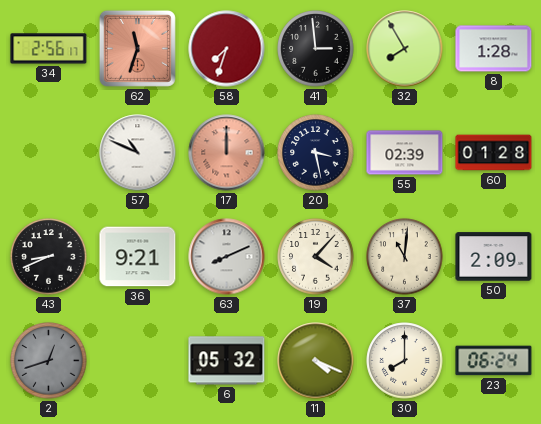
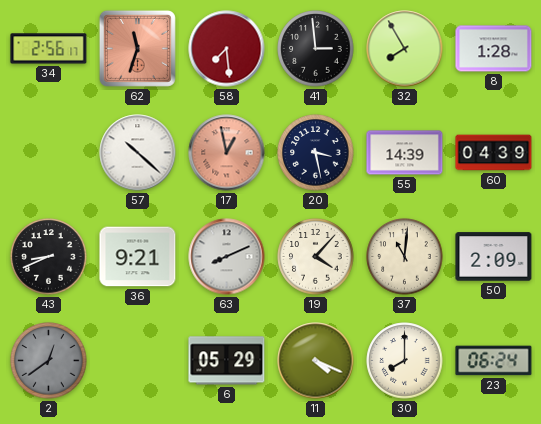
58: 7:33 -> 7:29 (227, 49)
57: 10:49 -> 10:22 (138, 153)
17: 12:00 -> 12:58 (227, 153)
55: 02:39 -> 14:39 (405, 153)
60: 01:28 -> 04:39 (494, 153)
2: 12:42 -> 12:39 (49, 361)
6: 05:32 -> 05:29 (227, 361)
